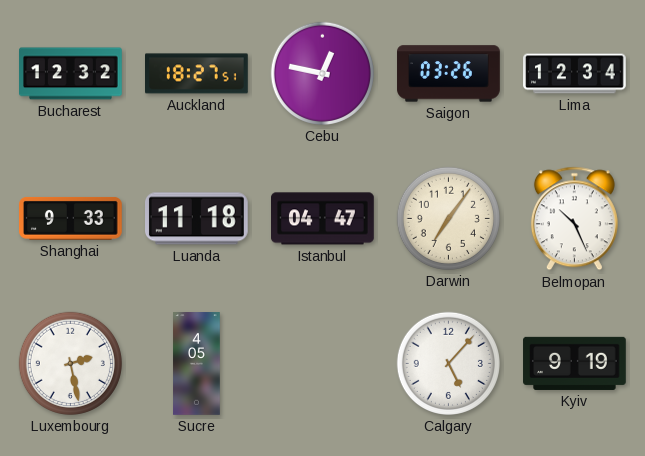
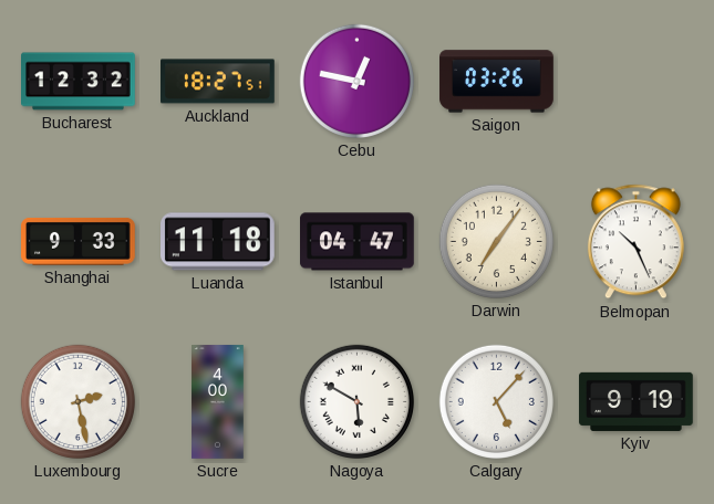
Lima: 12:34 -> none (575, 74)
Sucre: 4:05 -> 4:00 (218, 402)
Nagoya: none -> 5:50 (356, 401)
